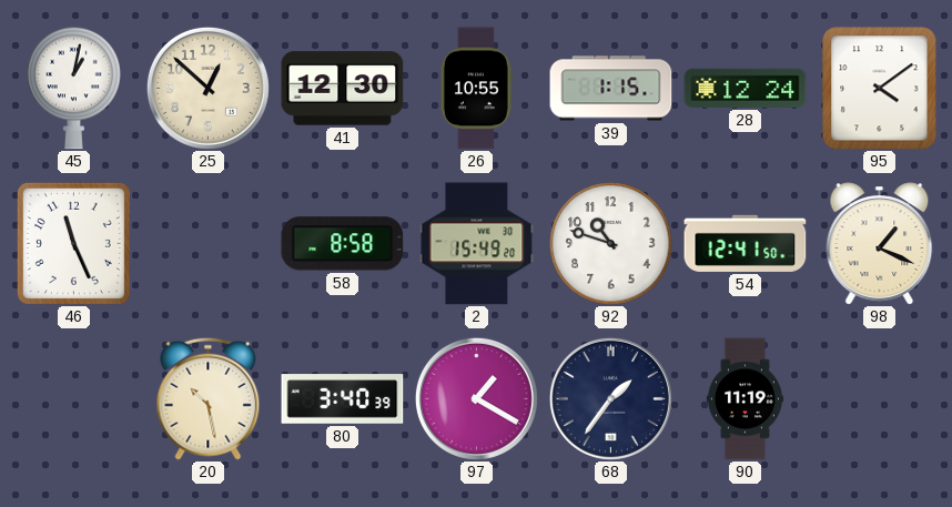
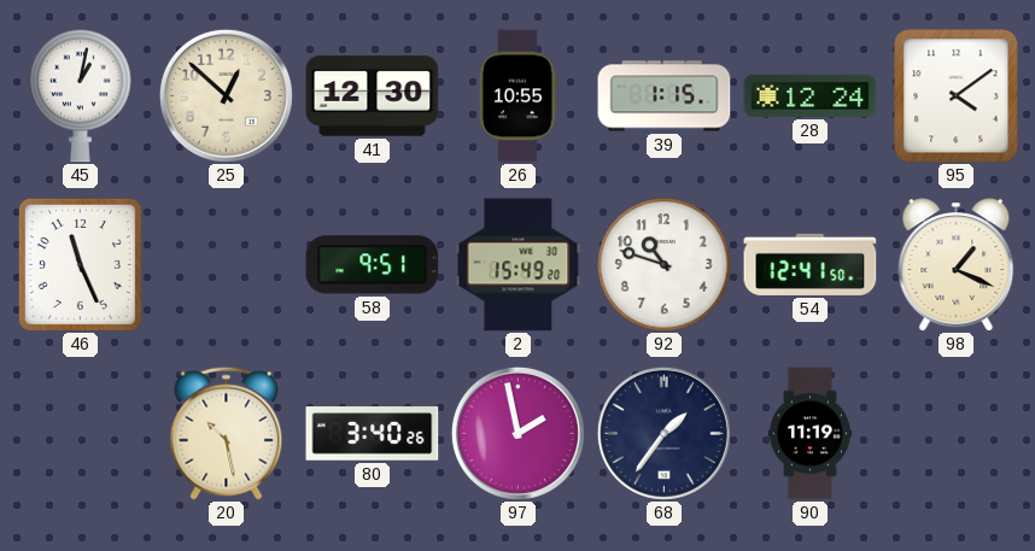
58: 8:58 -> 9:51 (373, 265)
80: 3:40:39 -> 3:40:26 (373, 434)
97: 1:20 -> 1:58 (517, 433)
